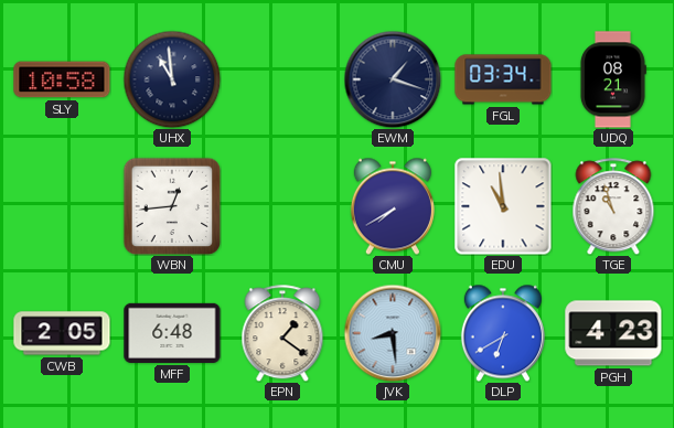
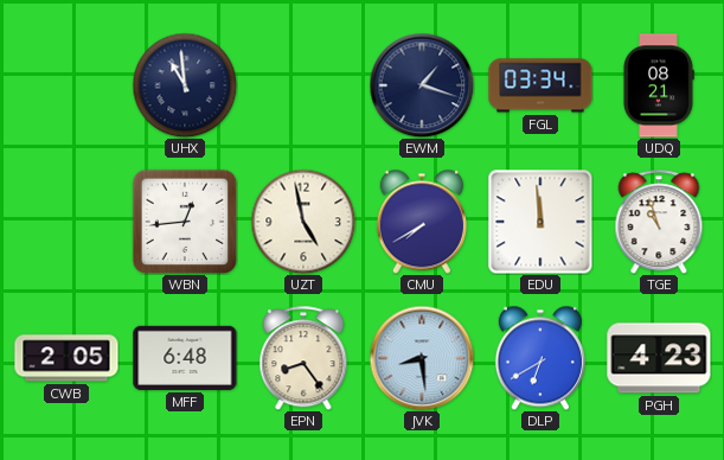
SLY: 10:58 -> none (62, 79)
UZT: none -> 4:58 (303, 222)
EDU: 10:59 -> 11:59 (540, 222)
EPN: 1:21 -> 8:24 (303, 358)
